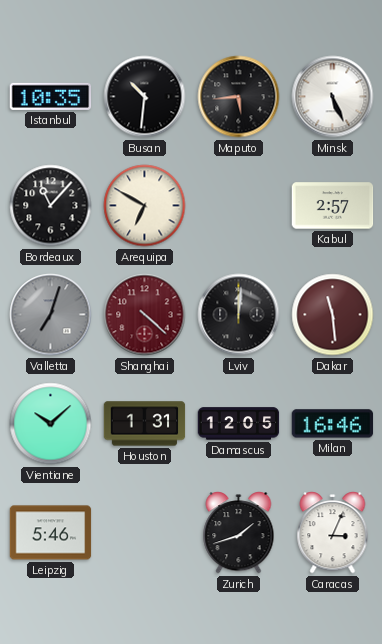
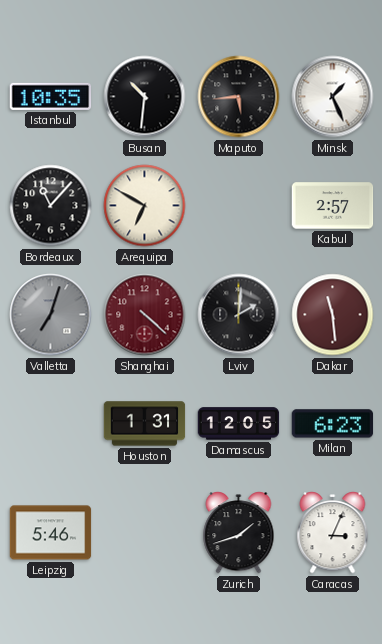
Minsk: 5:26 -> 1:26 (333, 97)
Lviv: 12:01 -> 2:01 (239, 315)
Vientiane: 10:08 -> none (51, 424)
Milan: 16:46 -> 6:23 (333, 424)
